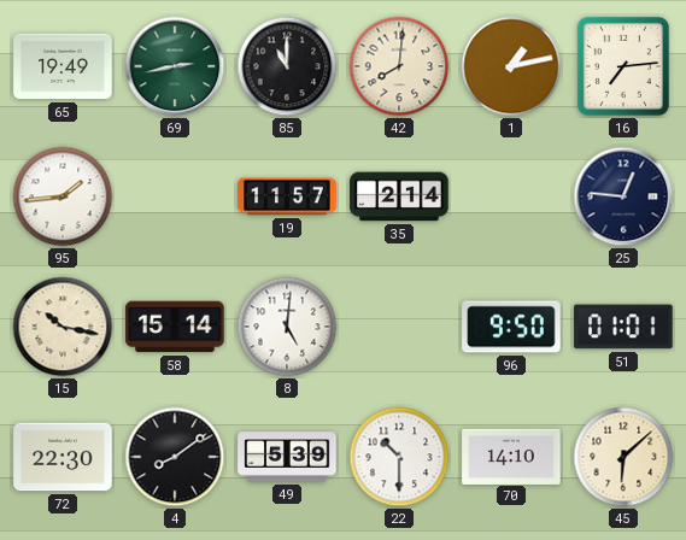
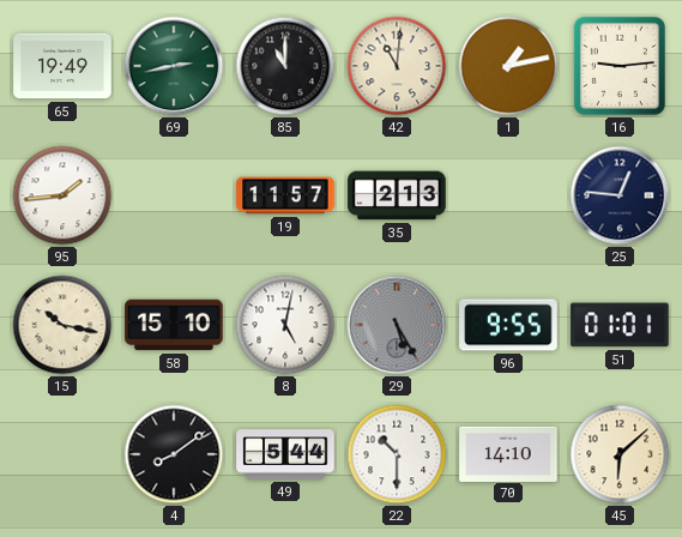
42: 8:01 -> 11:01 (397, 66)
16: 7:14 -> 9:14 (620, 66)
35: 2:14 -> 2:13 (397, 195)
58: 15:14 -> 15:10 (174, 325)
8: 5:01 -> 5:02 (285, 325)
29: none -> 5:25 (397, 325)
96: 9:50 -> 9:55 (508, 325)
72: 22:30 -> none (63, 457)
49: 5:39 -> 5:44 (285, 454)
